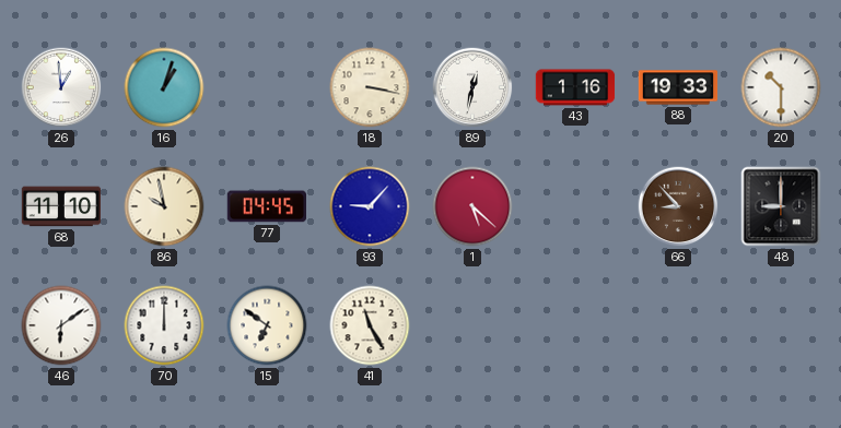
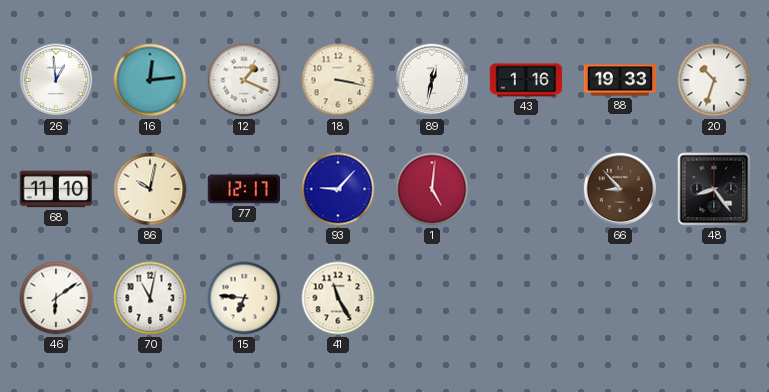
16: 1:03 -> 12:14 (150, 80)
12: none -> 1:19 (244, 80)
20: 10:30 -> 10:33 (714, 80)
86: 9:58 -> 10:02 (150, 189)
77: 04:45 -> 12:17 (243, 189)
1: 5:22 -> 5:01 (432, 189)
48: 9:00 -> 8:24 (714, 189)
70: 12:00 -> 11:02 (150, 298)
15: 6:51 -> 6:46 (244, 298)
